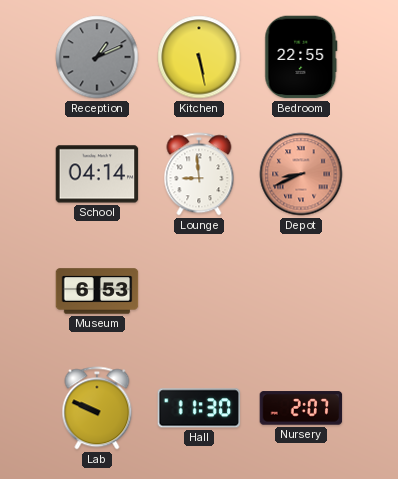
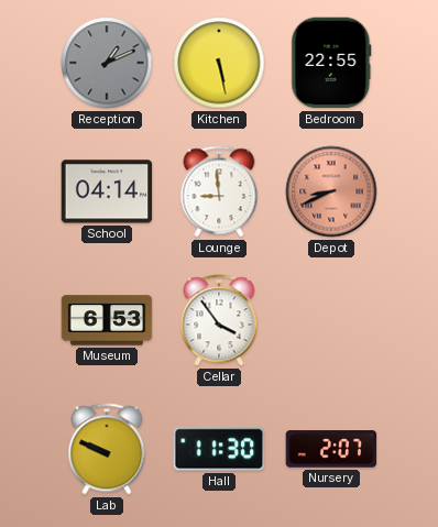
Cellar: none -> 3:54 (219, 320)
